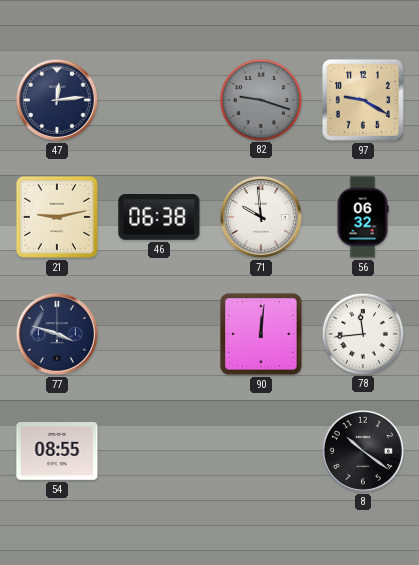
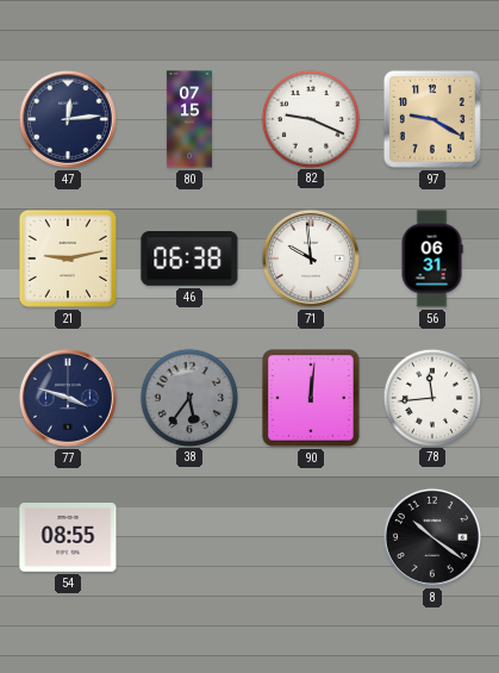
80: none -> 07:15 (189, 119)
82: 9:18 -> 9:19 (310, 118)
82 dial: grey -> white (310, 118)
56: 06:32 -> 06:31 (432, 258)
38: none -> 5:36 (188, 397)
